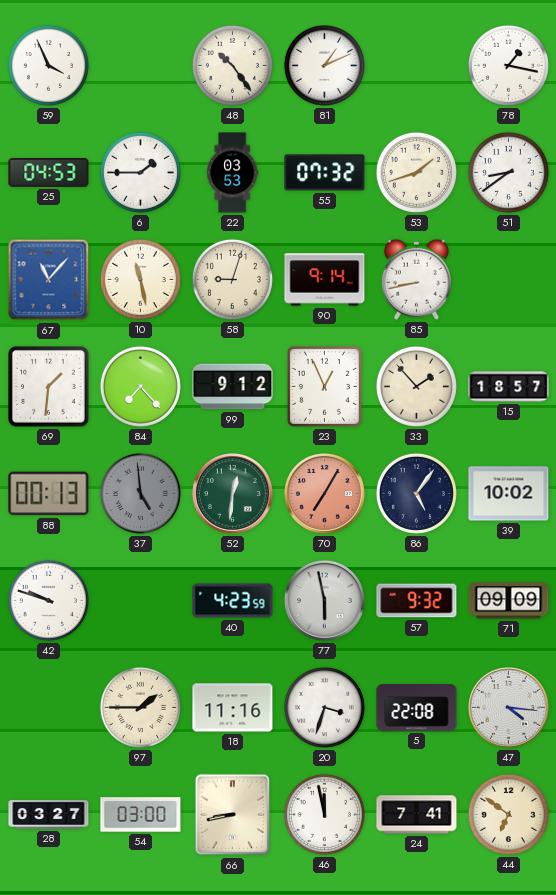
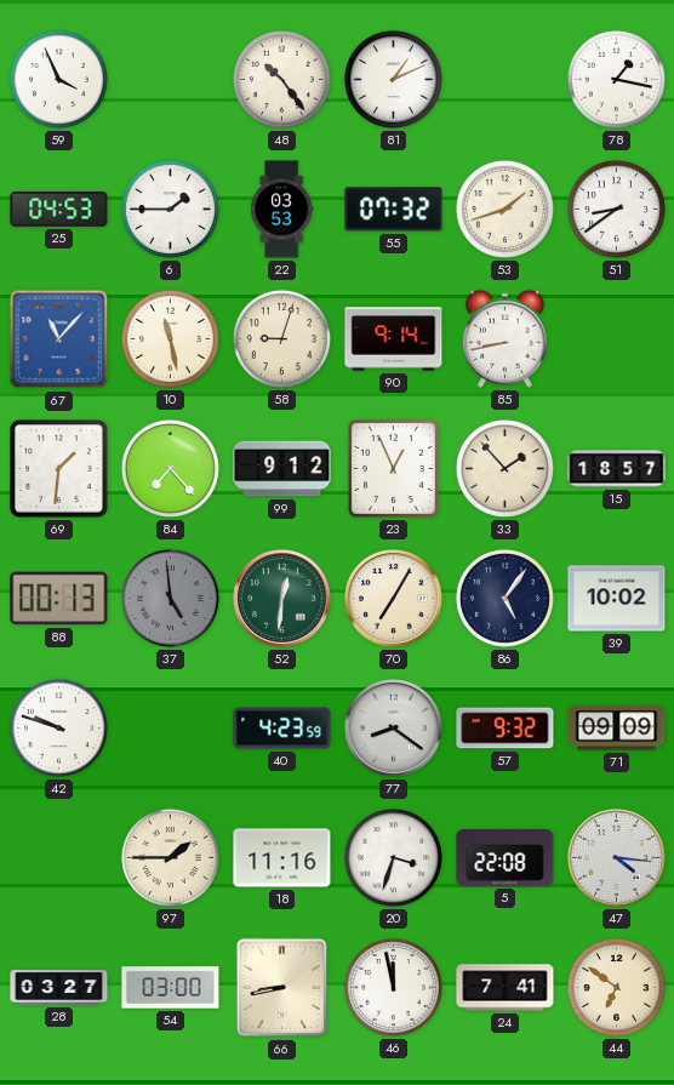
70 dial: salmon -> cream (394, 599)
77: 5:58 -> 8:21 (394, 729)
